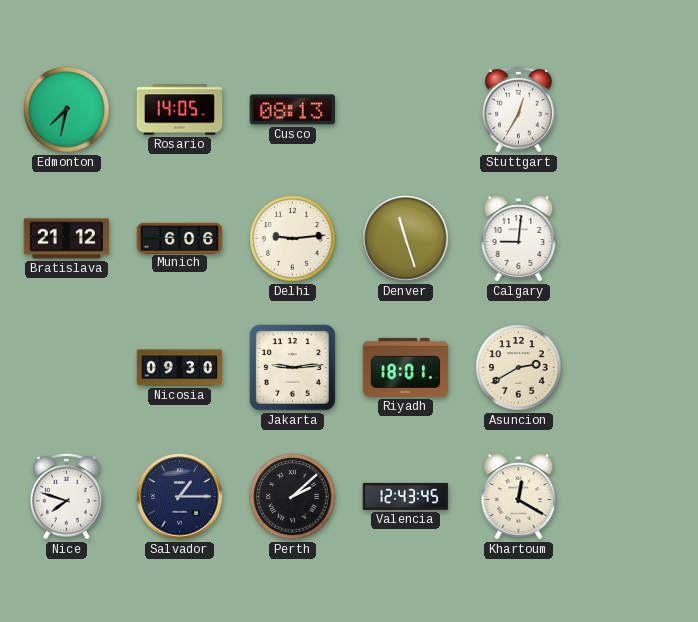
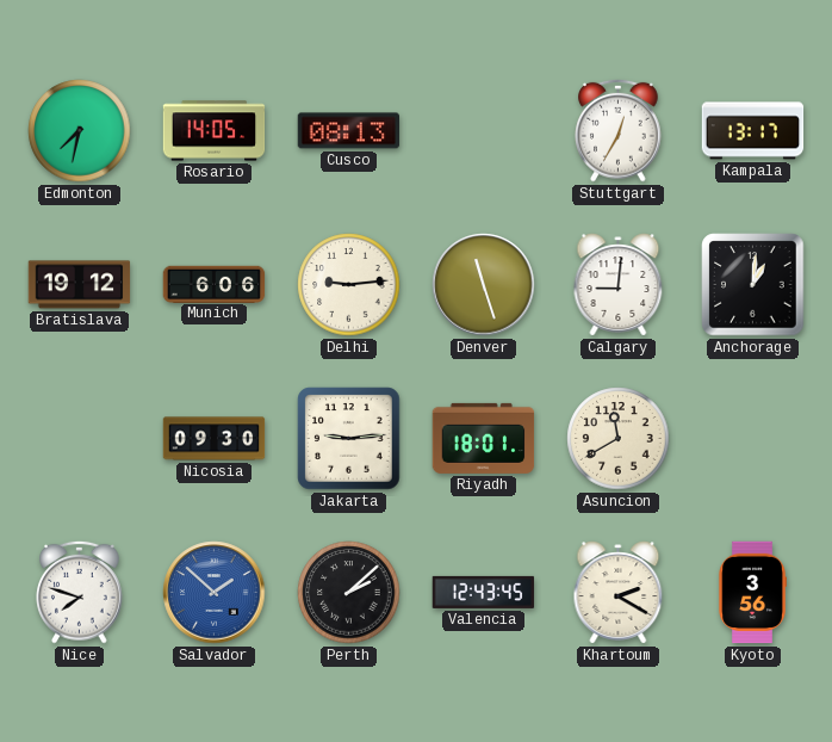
Kampala: none -> 13:17 (753, 131)
Bratislava: 21:12 -> 19:12 (80, 285)
Anchorage: none -> 1:01 (753, 285)
Asuncion: 2:40 -> 11:40 (619, 439)
Salvador: 1:15 -> 1:52 (215, 593)
Salvador dial: navy -> blue (215, 593)
Khartoum: 12:20 -> 2:20 (619, 593)
Kyoto: none -> 3:56 (752, 593)
